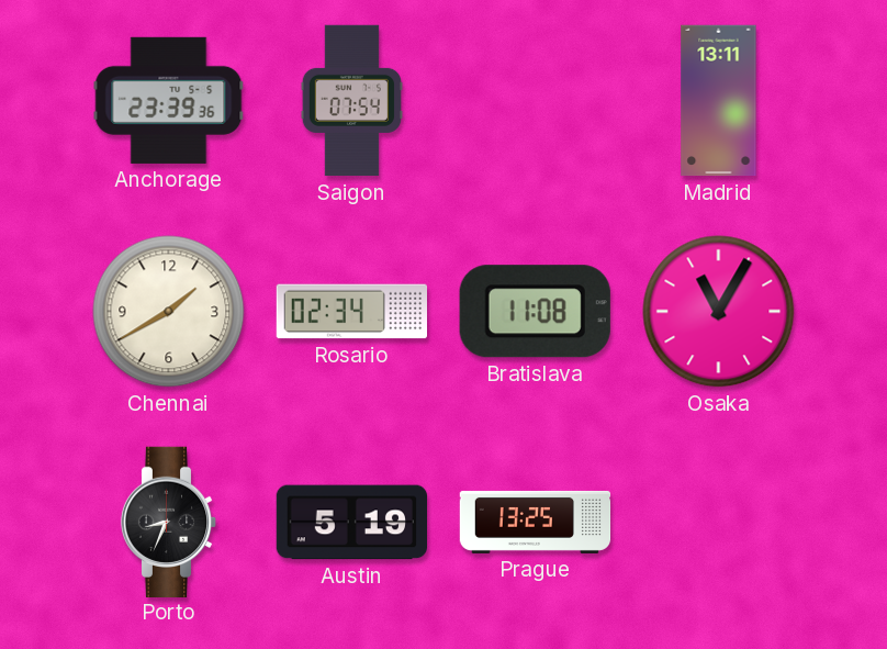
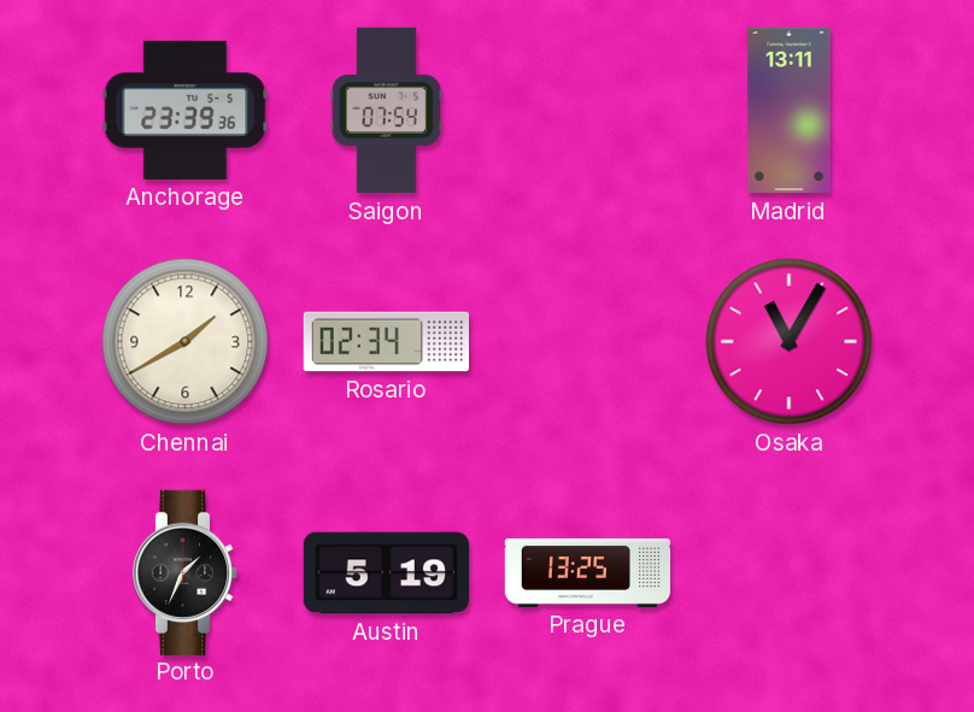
Bratislava: 11:08 -> none (535, 312)
Porto: 8:34 -> 1:34 (186, 572)
